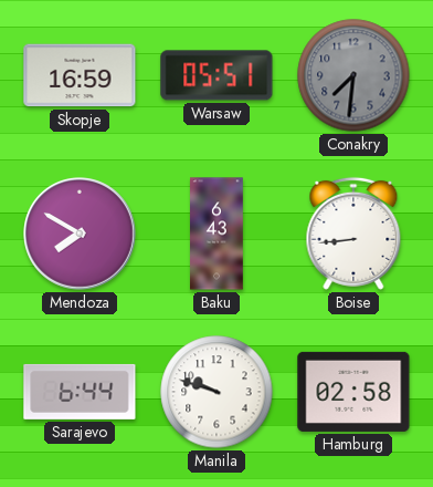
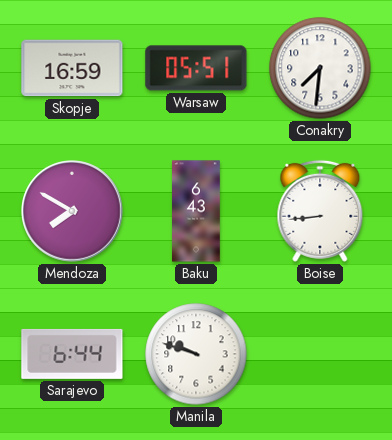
Conakry dial: grey -> white (320, 68)
Hamburg: 02:58 -> none (353, 392)
